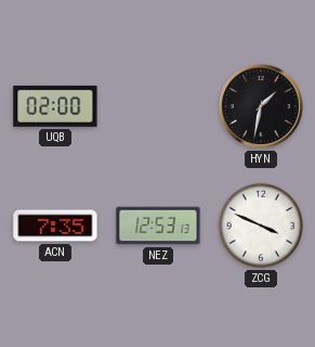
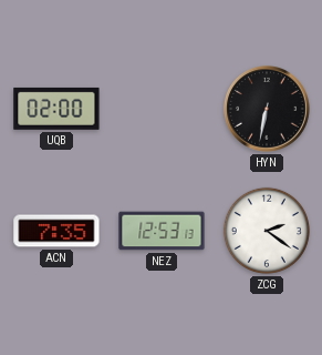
HYN: 1:32 -> 6:32 (267, 109)
ZCG: 3:49 -> 2:21 (267, 231)
